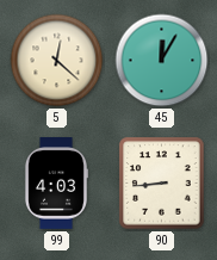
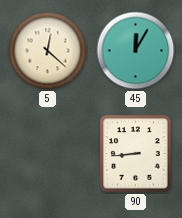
99: 4:03 -> none (56, 184)
